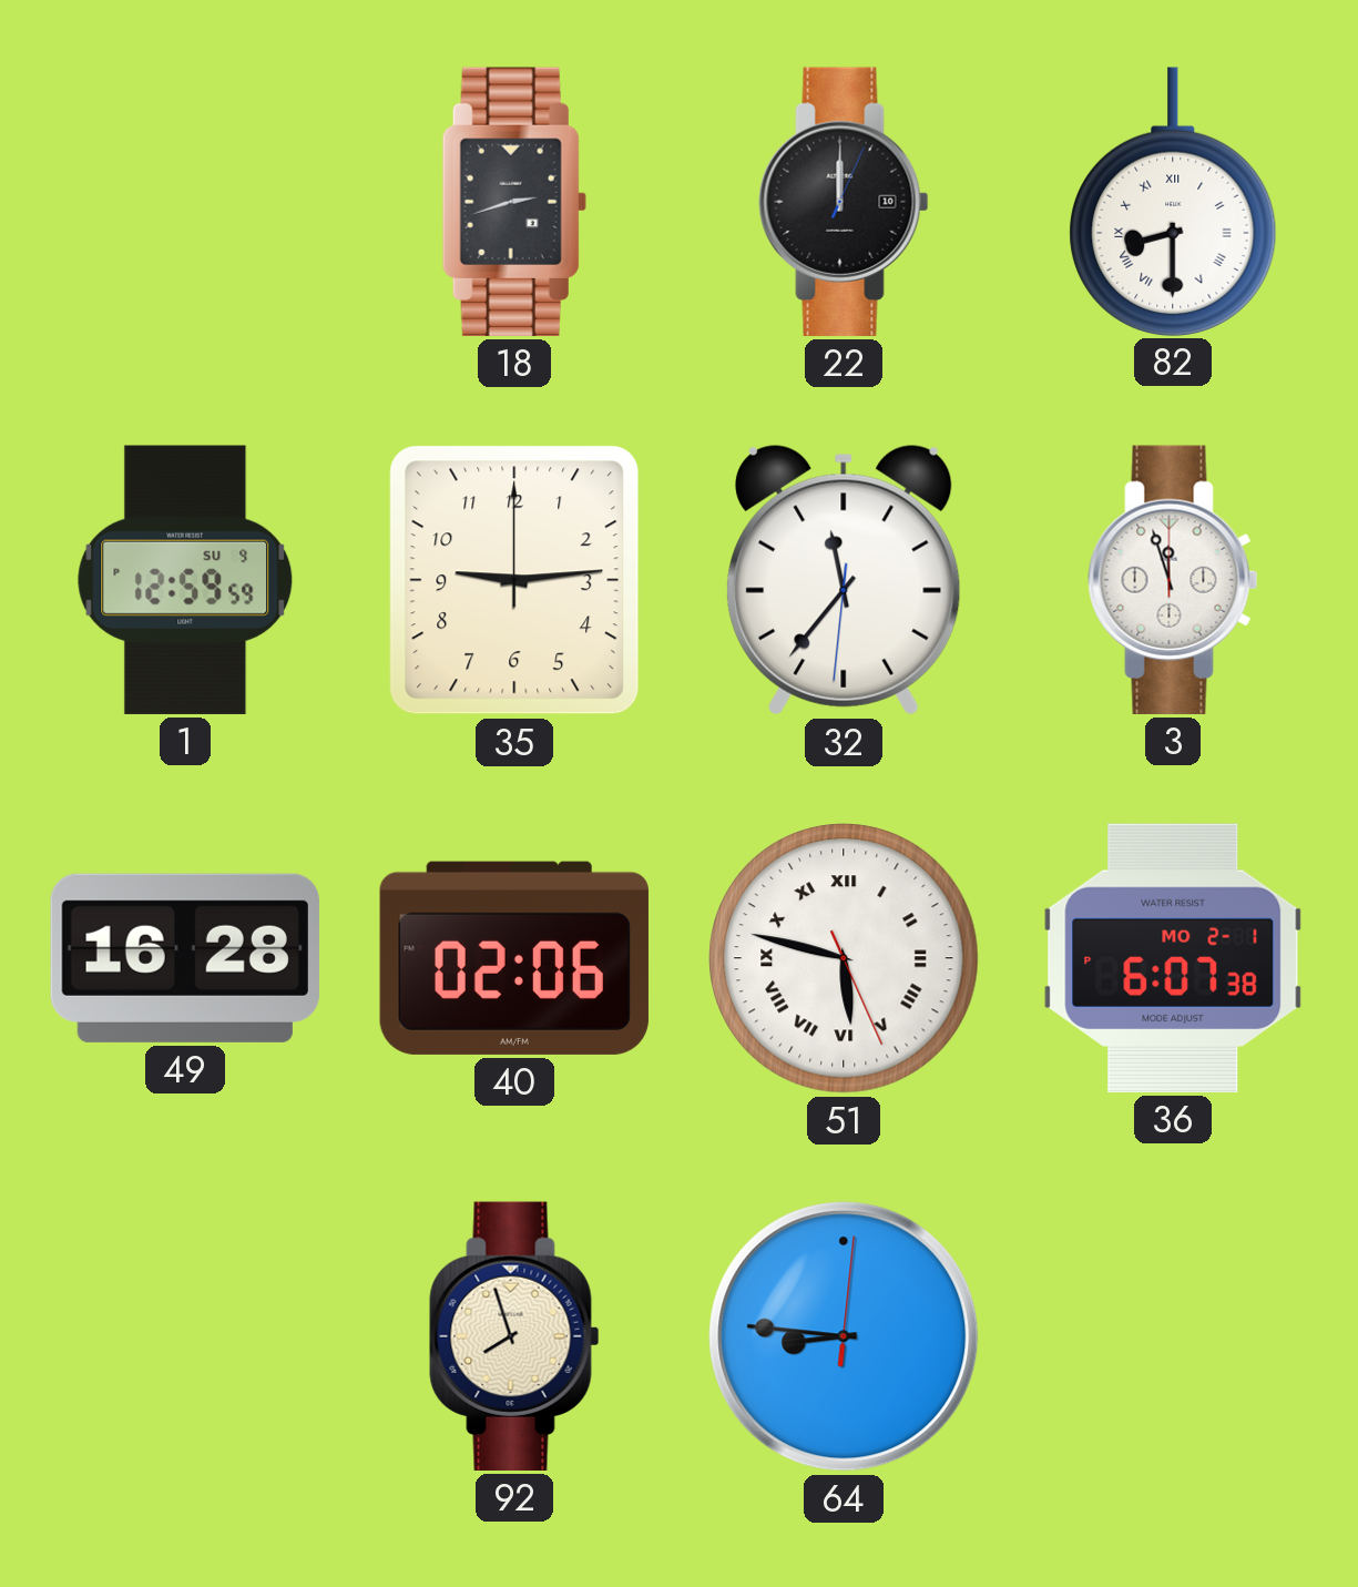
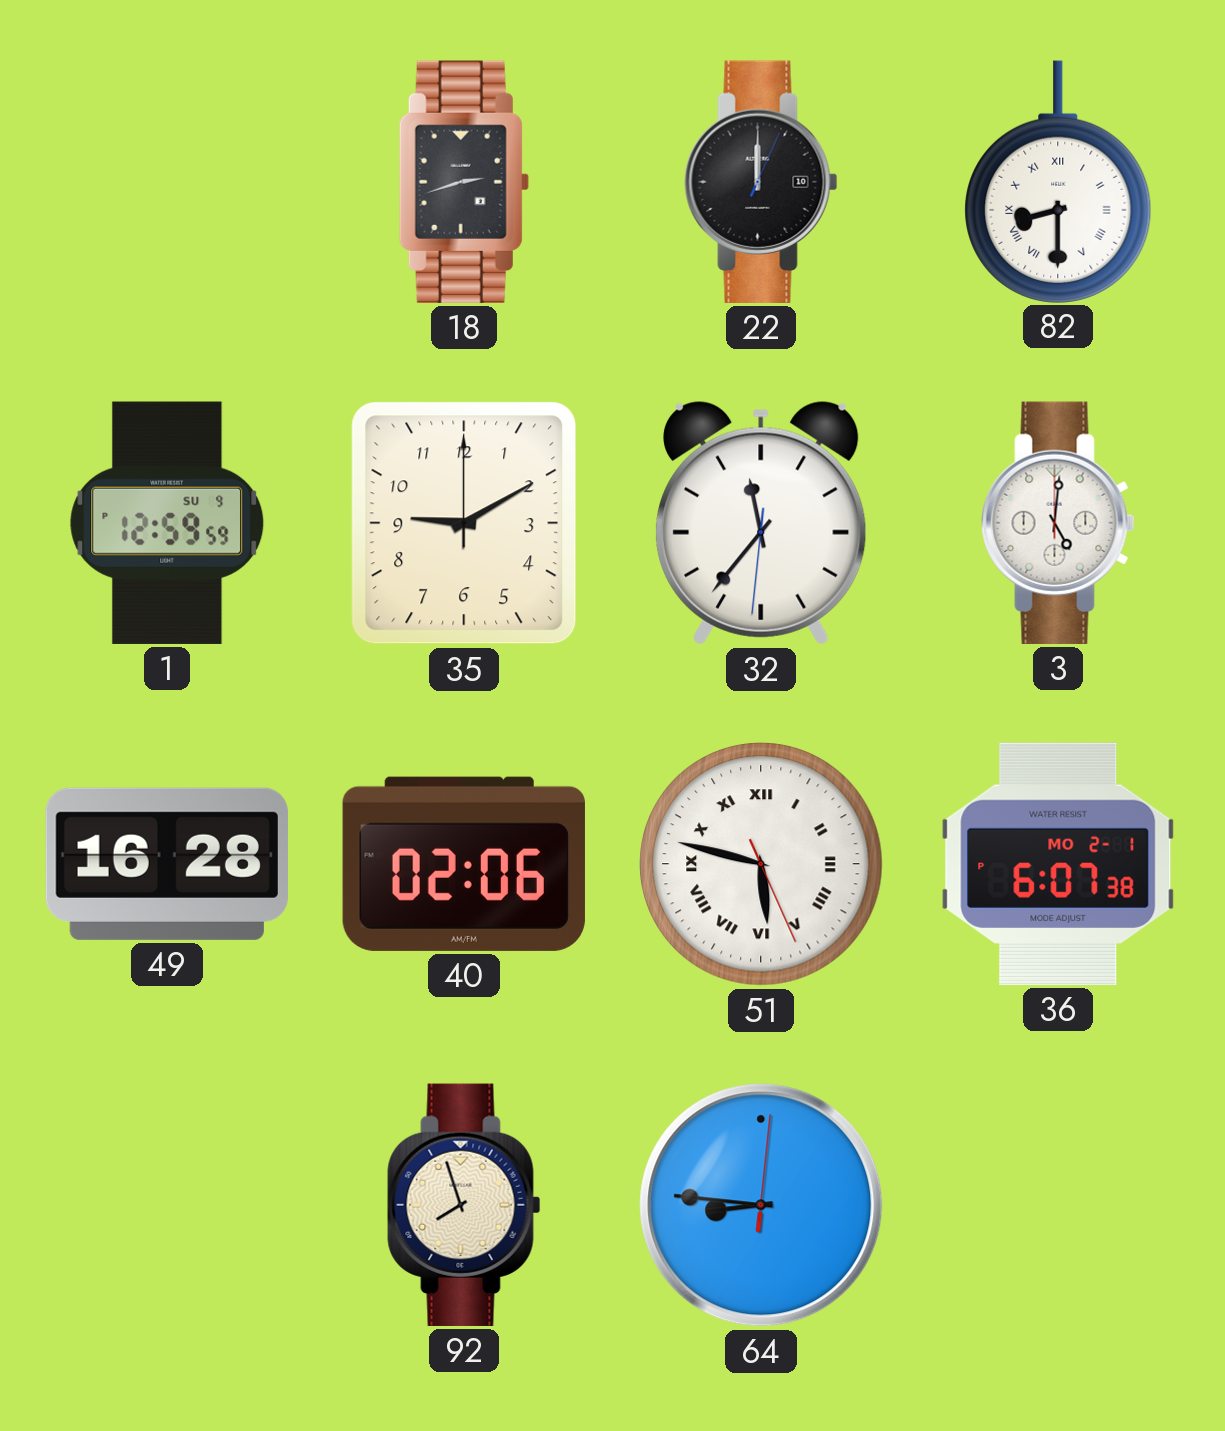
35: 9:14 -> 9:10 (464, 523)
3: 11:57 -> 5:01 (1058, 523)
